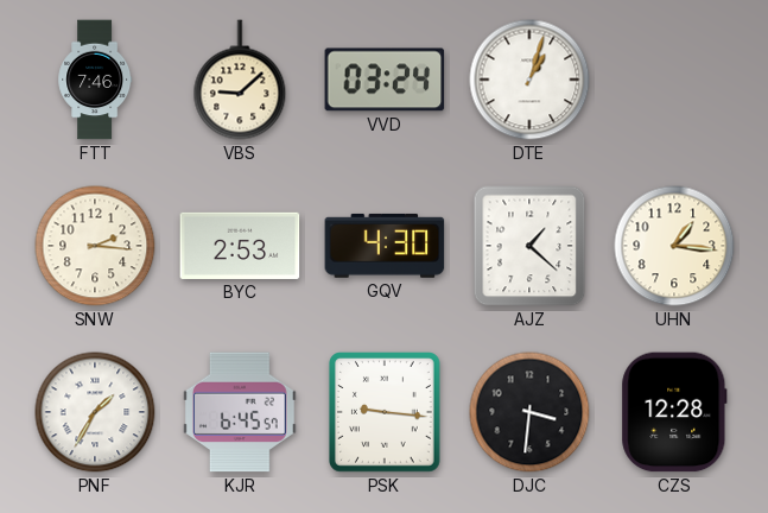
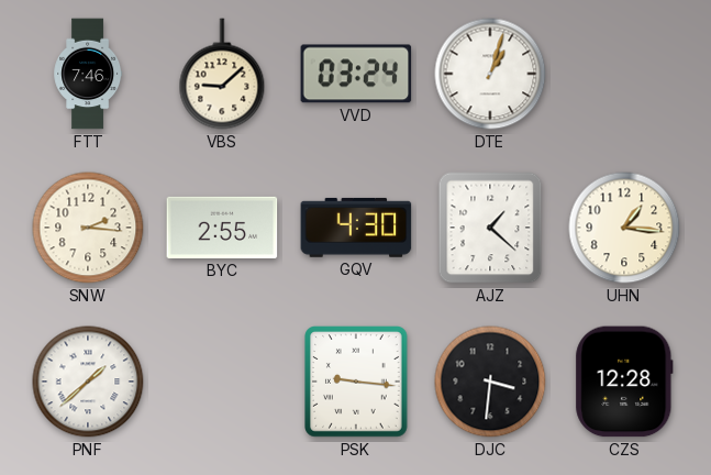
BYC: 2:53 -> 2:55 (222, 228)
PNF: 1:35 -> 1:38 (88, 382)
KJR: 6:45 -> none (240, 412)
